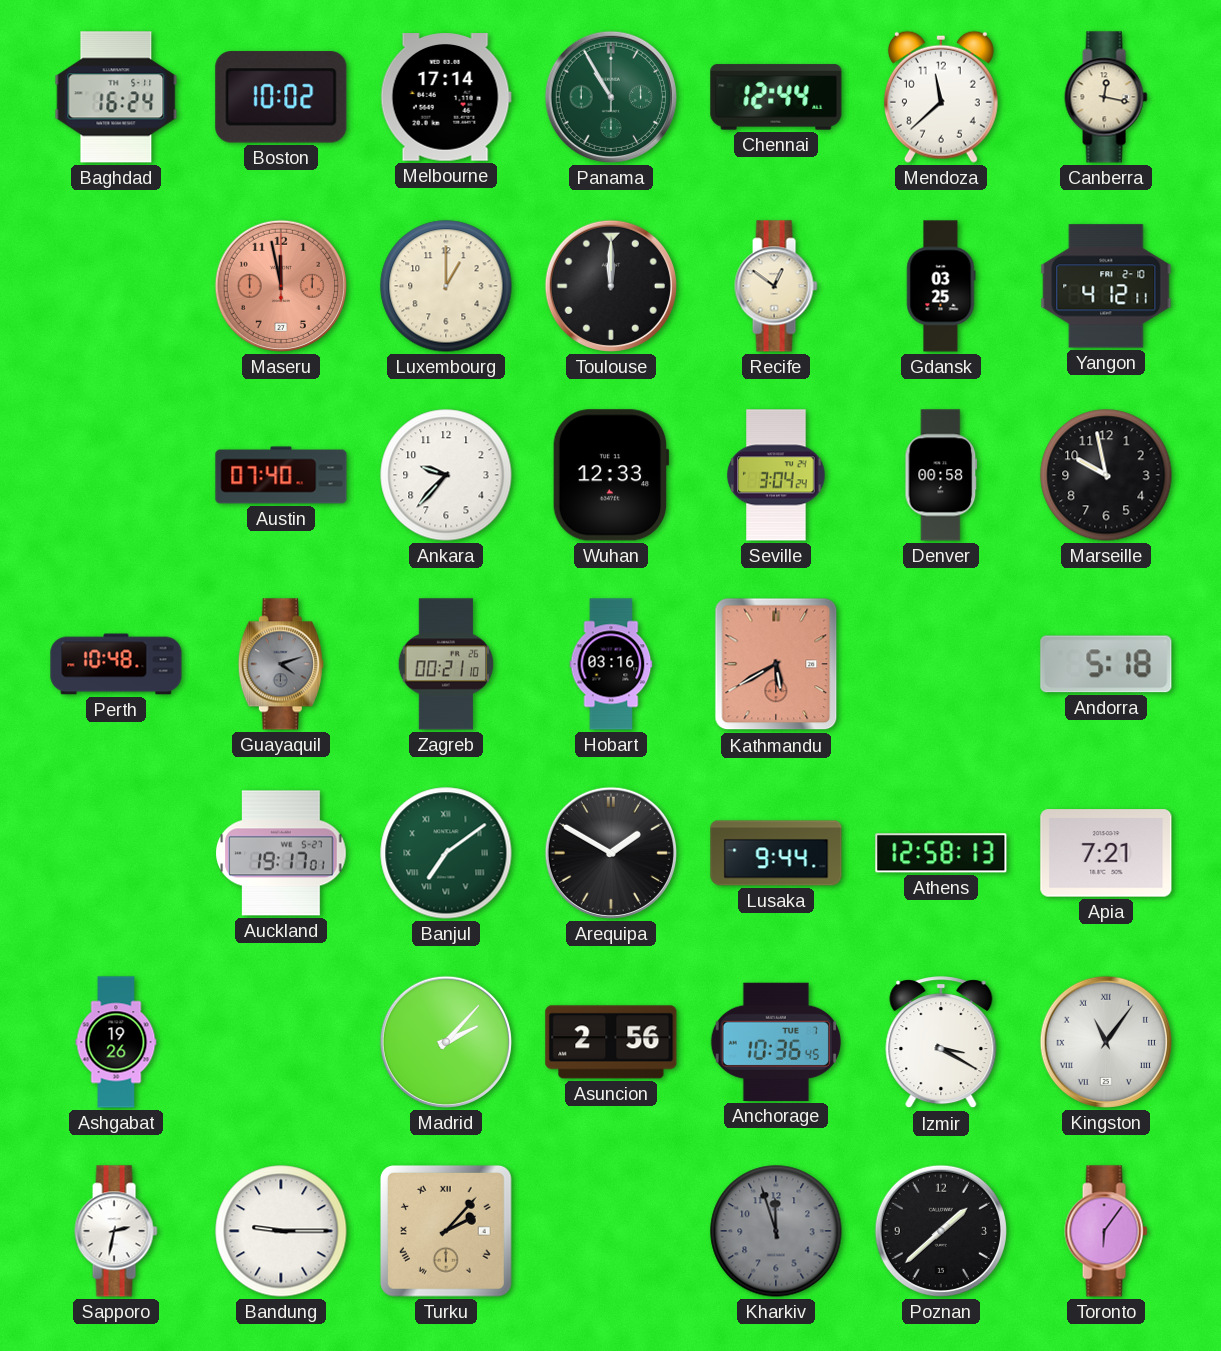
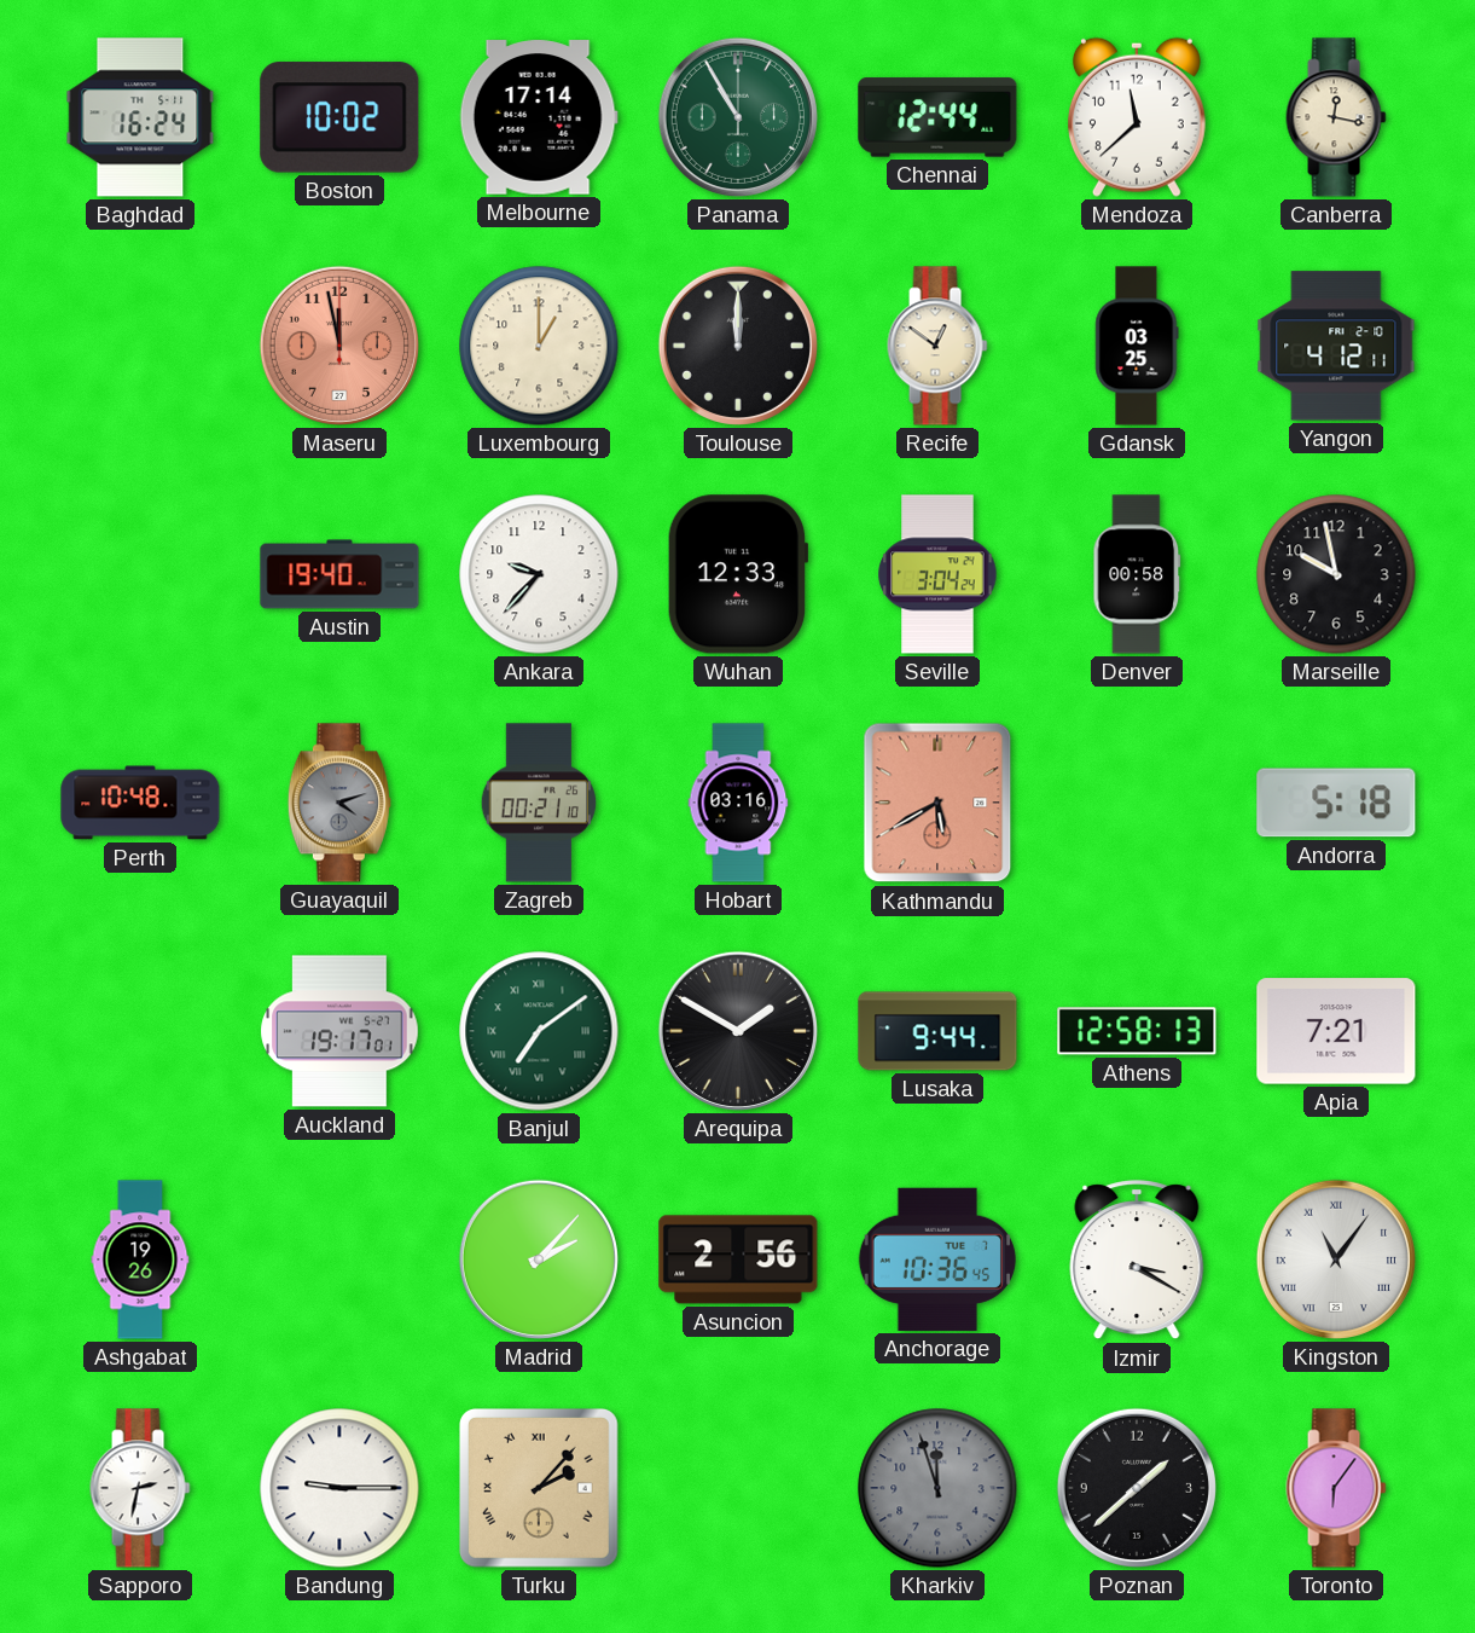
Austin: 07:40 -> 19:40 (339, 574)
